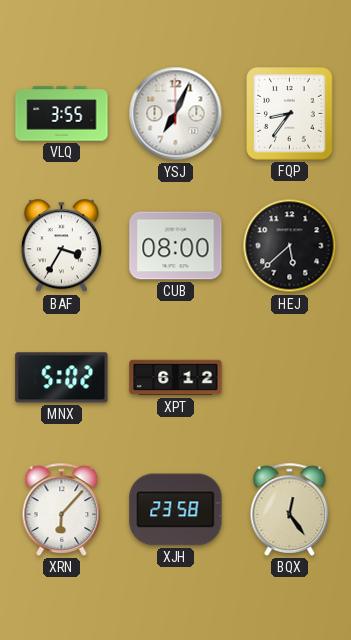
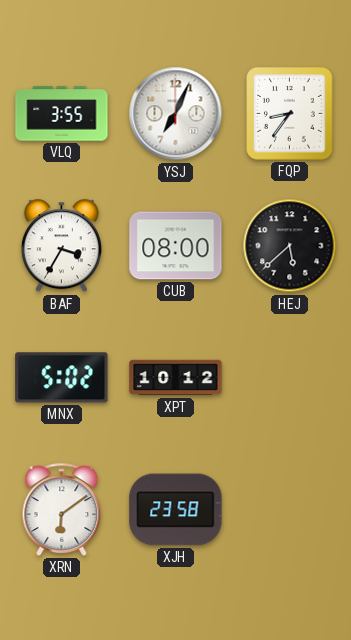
XPT: 6:12 -> 10:12 (176, 378)
XRN: 6:07 -> 6:09 (62, 509)
BQX: 12:24 -> none (290, 509)
